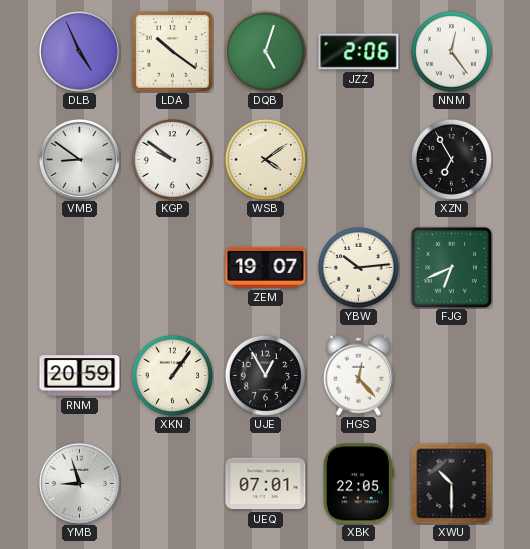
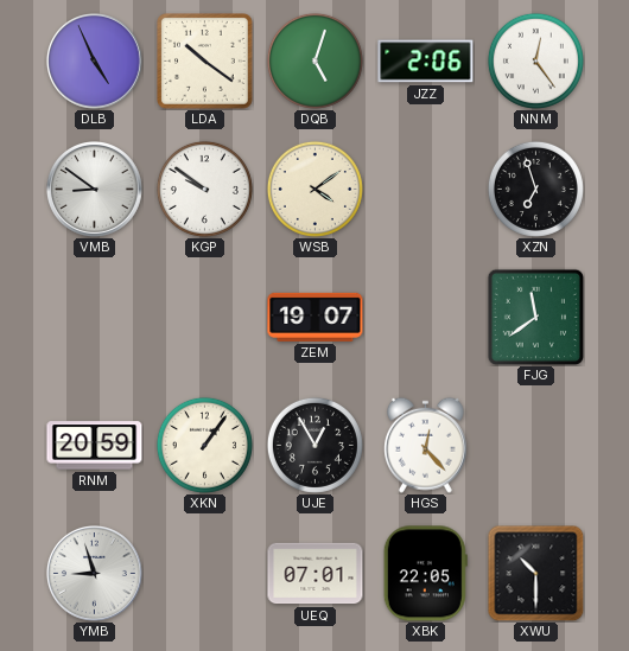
XZN: 6:55 -> 6:57 (535, 189)
YBW: 10:14 -> none (358, 267)
FJG: 6:41 -> 11:39 (535, 317)
